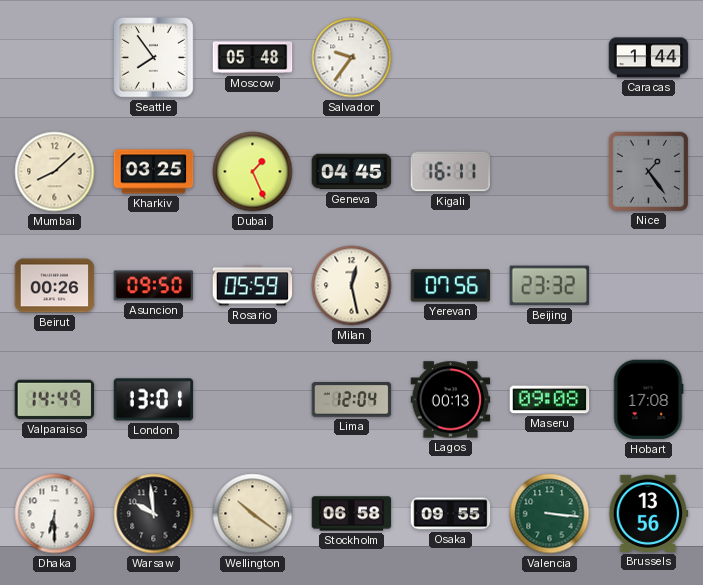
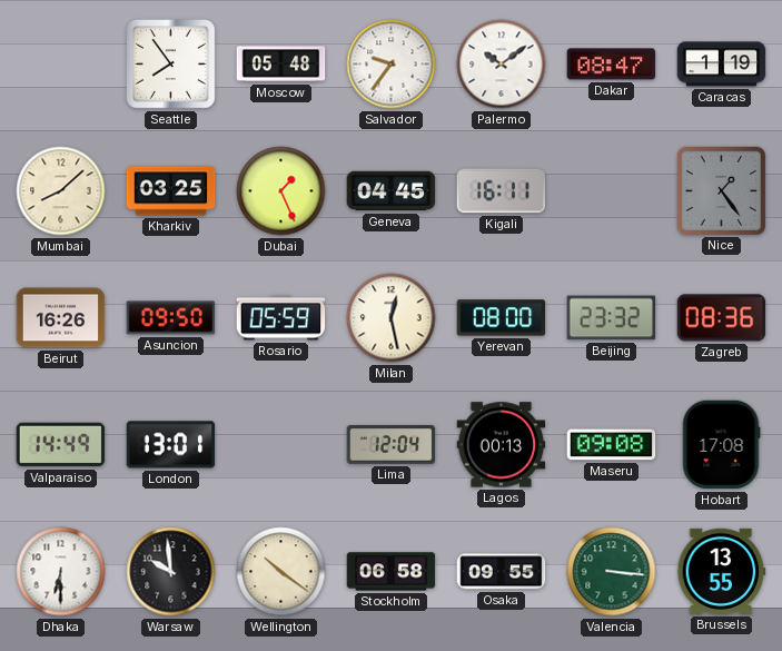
Palermo: none -> 10:09 (502, 65)
Dakar: none -> 08:47 (612, 65)
Caracas: 1:44 -> 1:19 (722, 65)
Beirut: 00:26 -> 16:26 (61, 318)
Yerevan: 07:56 -> 08:00 (502, 318)
Zagreb: none -> 08:36 (722, 318)
Brussels: 13:56 -> 13:55 (722, 571)
